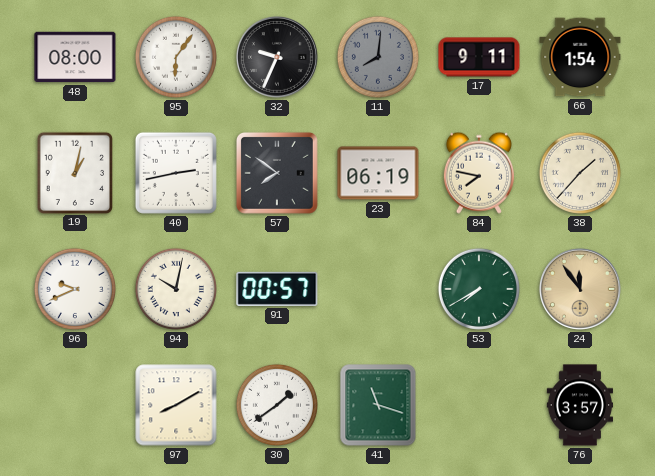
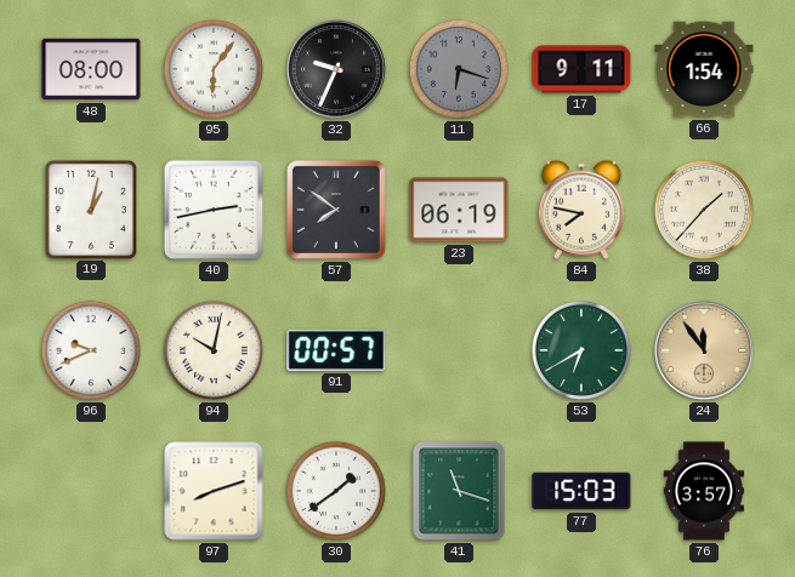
11: 8:01 -> 6:18 (459, 69)
53: 7:40 -> 6:40 (581, 350)
97: 8:10 -> 8:12 (214, 491)
77: none -> 15:03 (581, 491)
